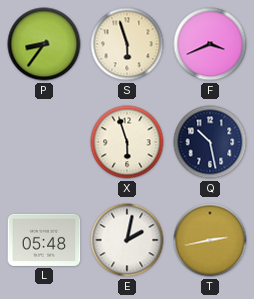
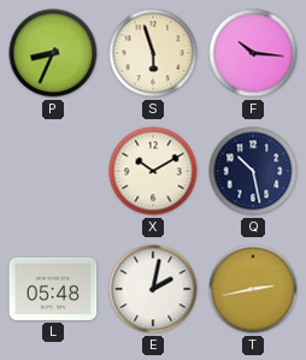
P: 8:36 -> 8:34 (53, 53)
F: 3:41 -> 10:16 (253, 53)
X: 5:57 -> 10:10 (153, 171)
